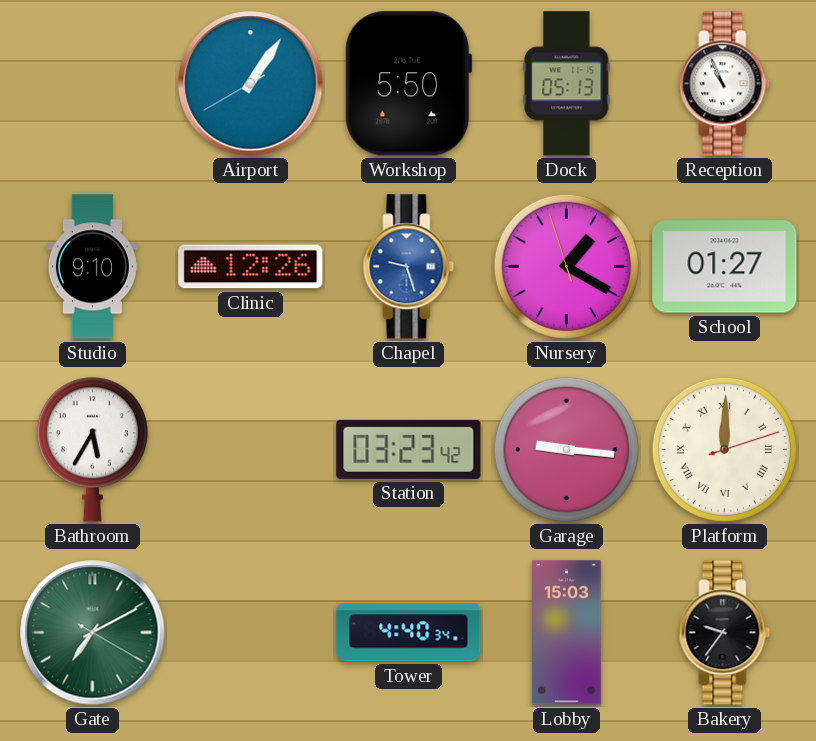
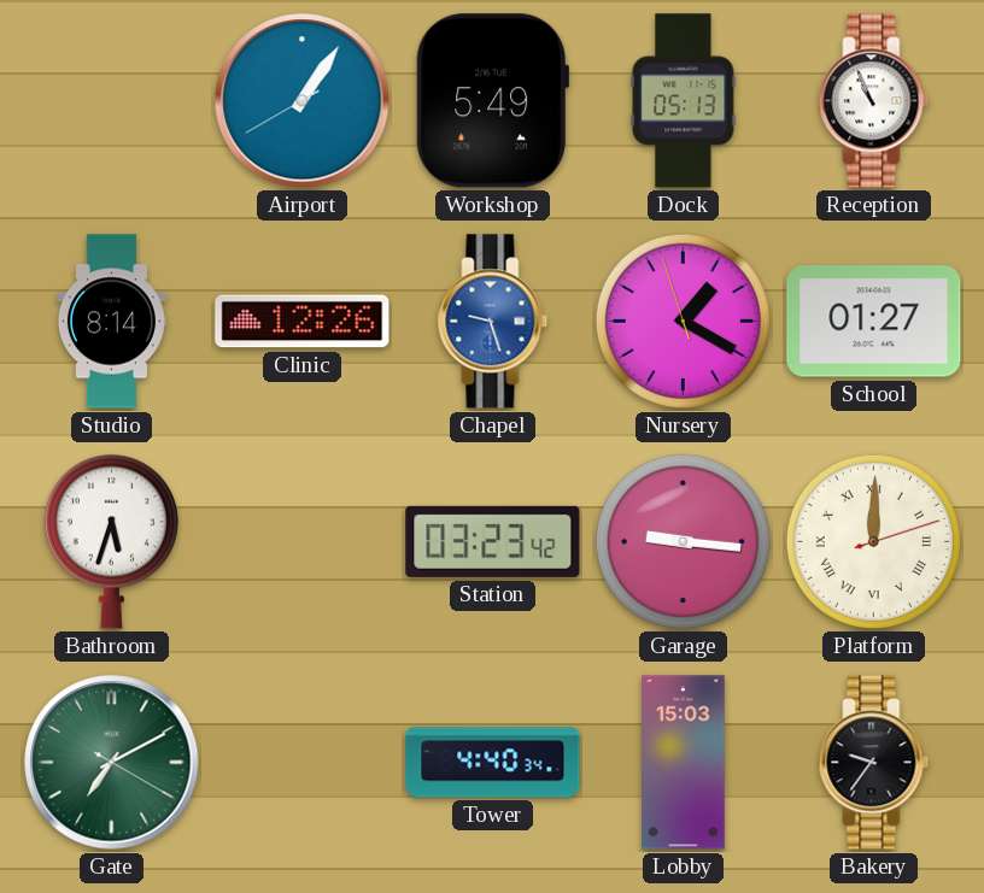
Workshop: 5:50 -> 5:49 (493, 101)
Studio: 9:10 -> 8:14 (111, 322)
Bathroom: 5:35 -> 5:33 (111, 541)
